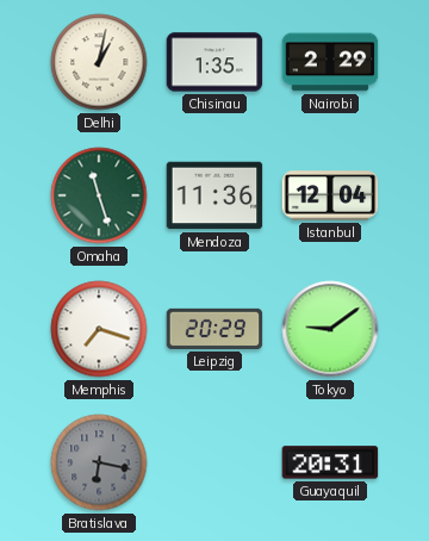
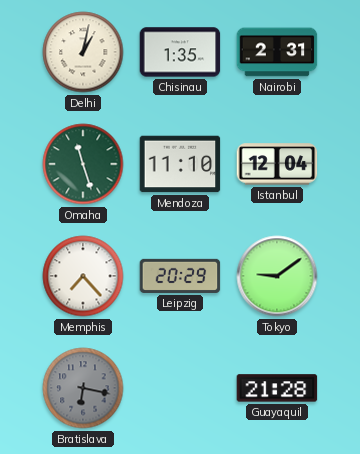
Nairobi: 2:29 -> 2:31 (277, 52)
Mendoza: 11:36 -> 11:10 (180, 164)
Memphis: 7:18 -> 7:23 (83, 276)
Guayaquil: 20:31 -> 21:28 (277, 388)
